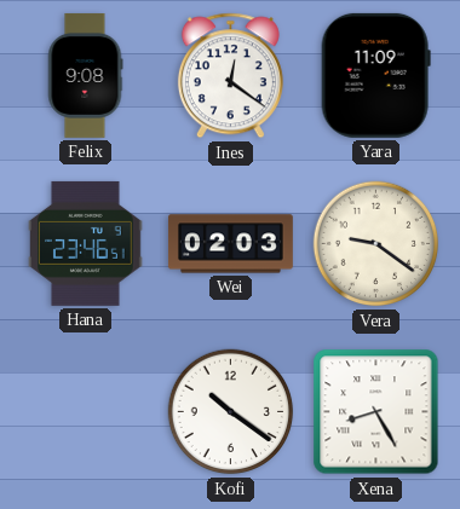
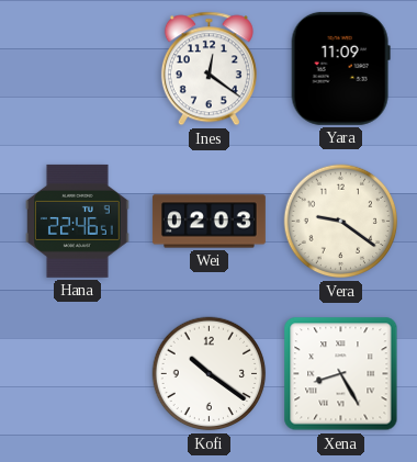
Felix: 9:08 -> none (85, 75)
Hana: 23:46 -> 22:46 (78, 221)
